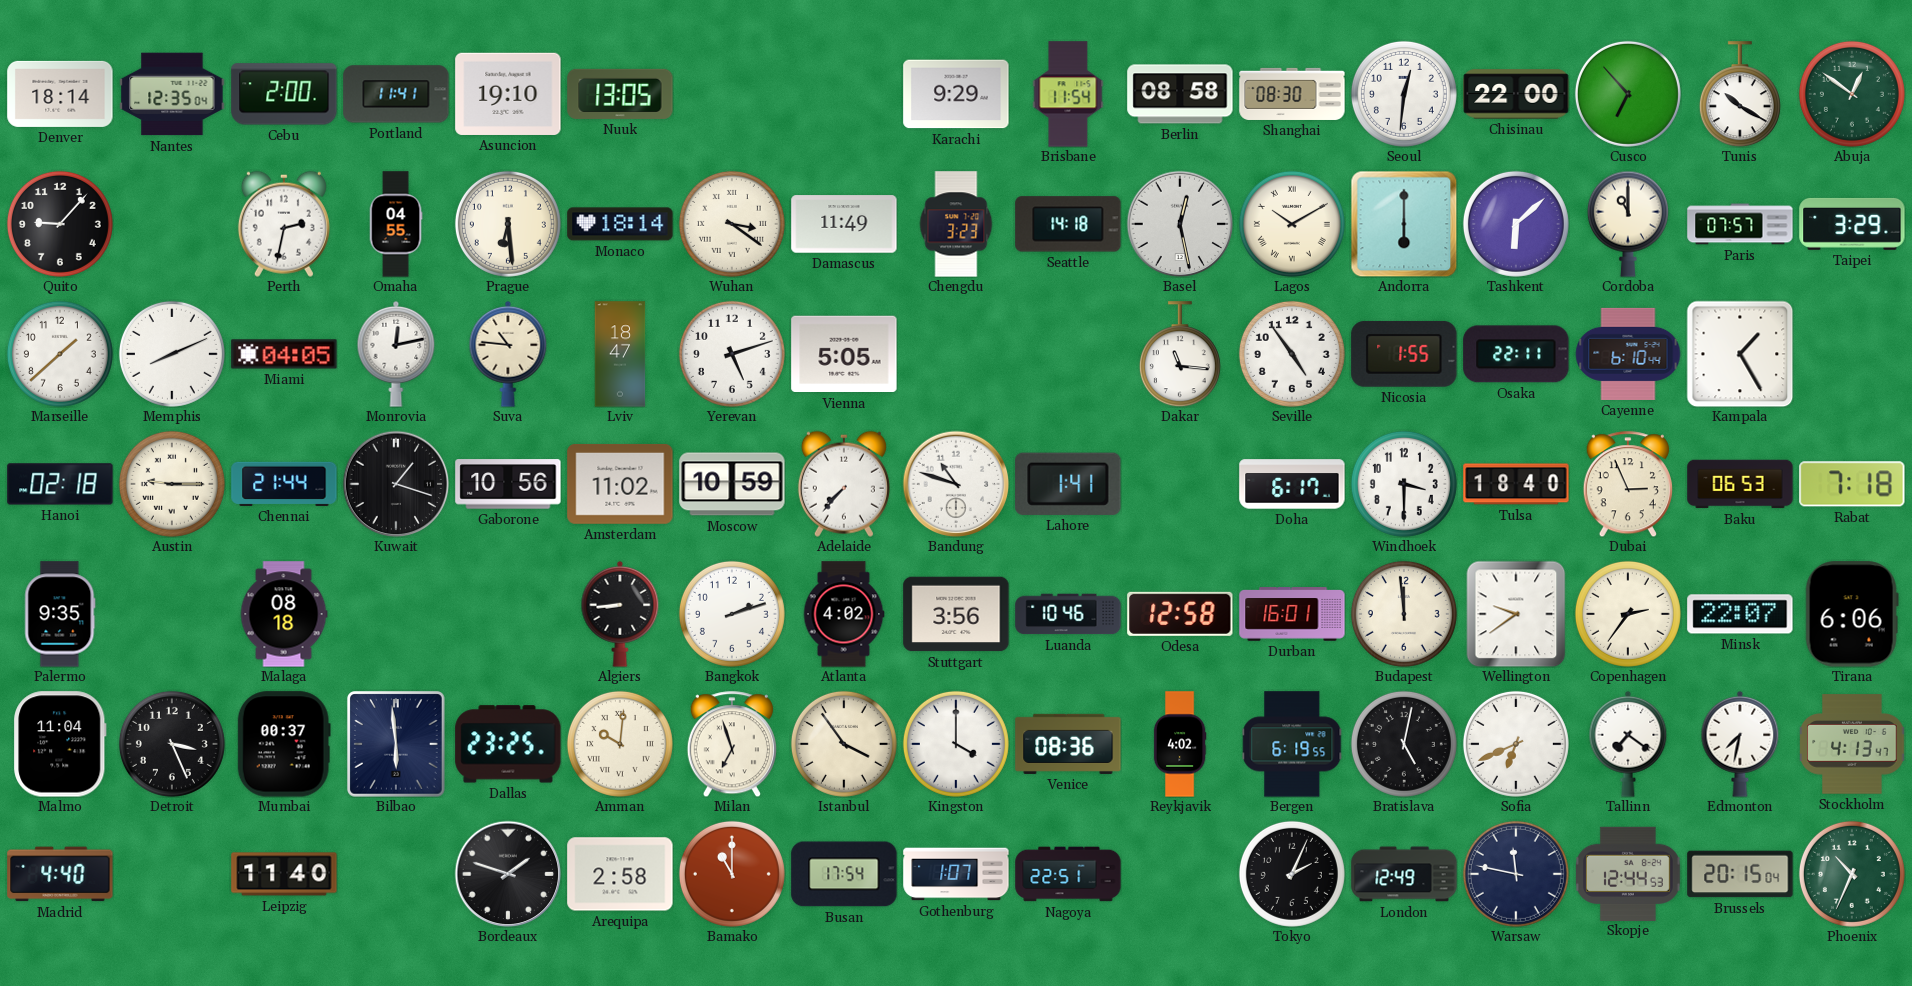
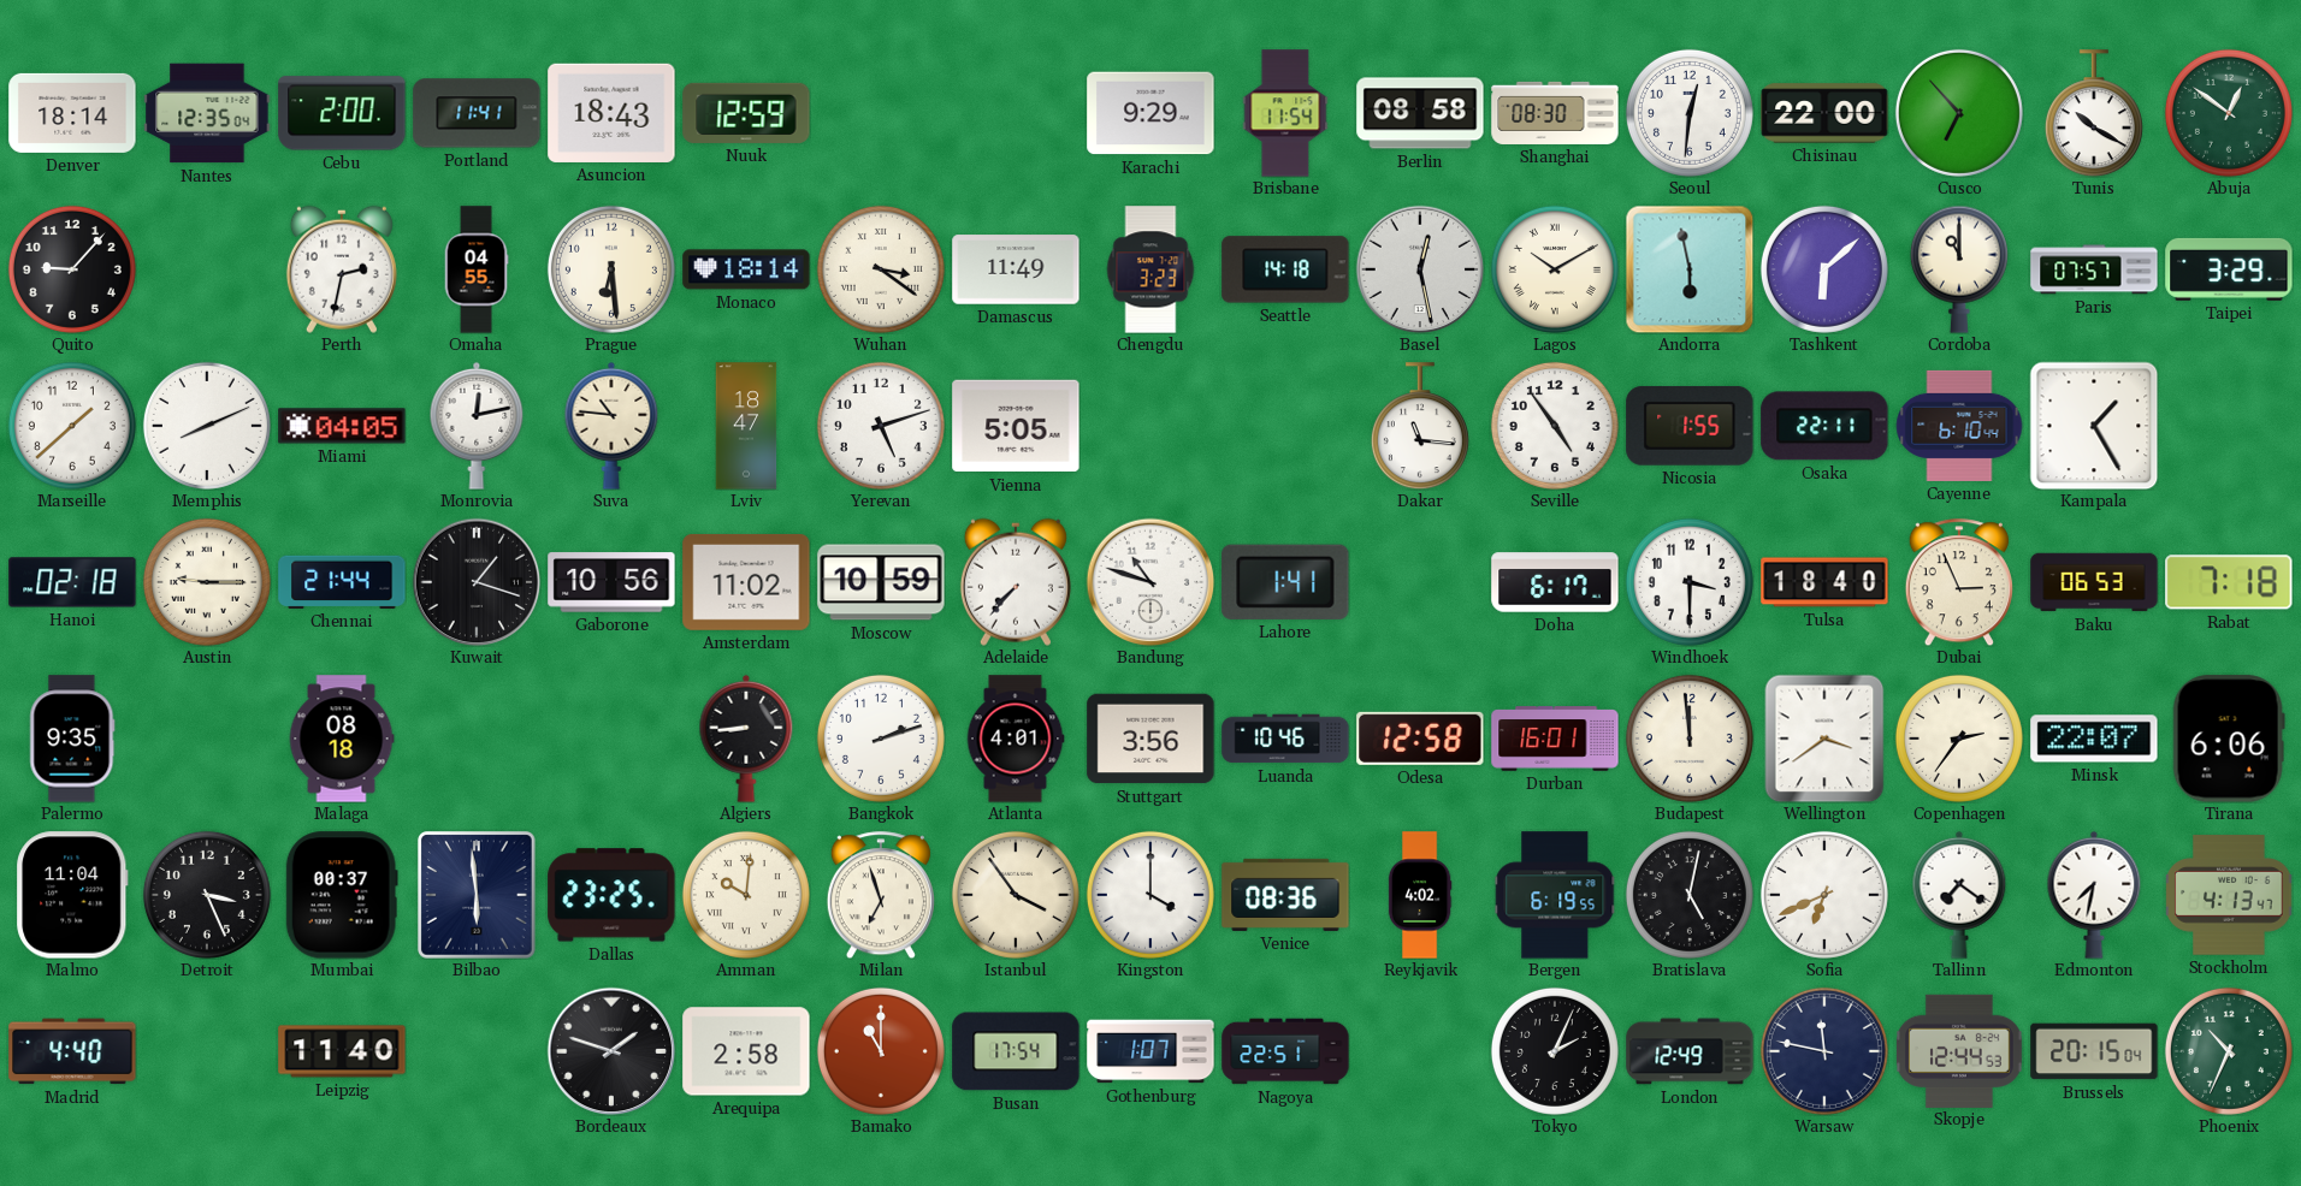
Asuncion: 19:10 -> 18:43 (611, 113)
Nuuk: 13:05 -> 12:59 (746, 113)
Andorra: 6:00 -> 5:58 (1690, 269)
Atlanta: 4:02 -> 4:01 (1016, 739)
Wellington: 9:39 -> 3:39 (1824, 739)
